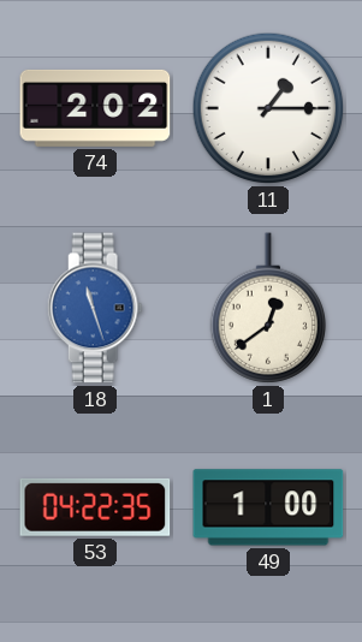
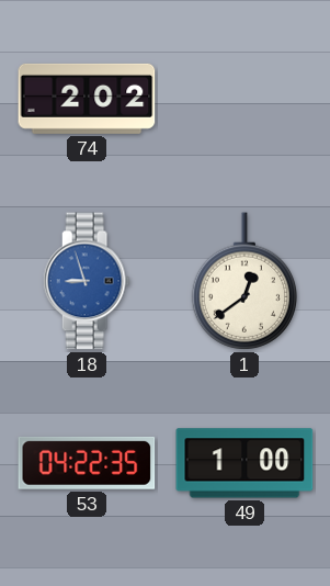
11: 1:15 -> none (268, 108)
18: 11:27 -> 8:57 (87, 281)
